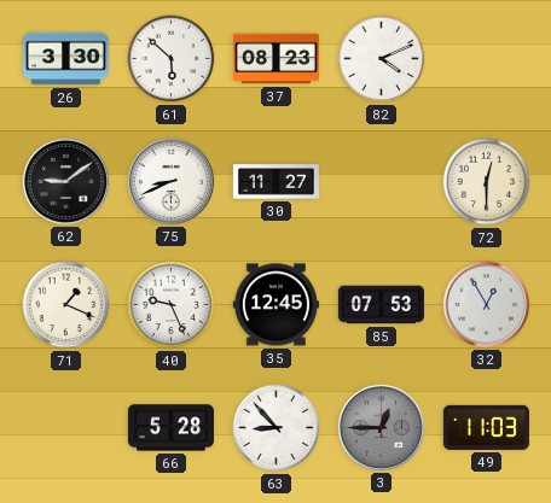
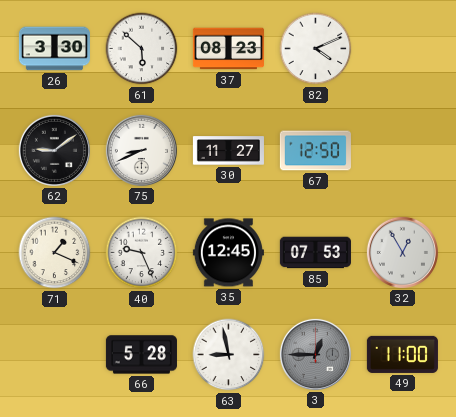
67: none -> 12:50 (315, 151)
72: 12:30 -> none (487, 182)
63: 8:53 -> 8:58 (229, 355)
49: 11:03 -> 11:00 (402, 354)
